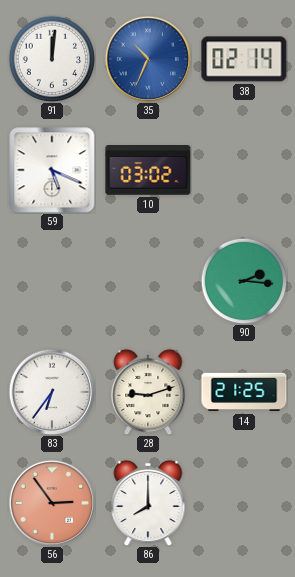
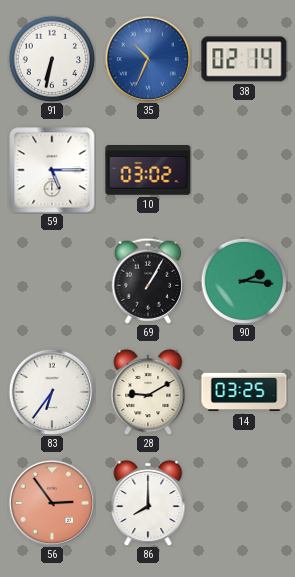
91: 12:01 -> 6:32 (52, 59)
59: 5:19 -> 5:15 (52, 170)
69: none -> 1:05 (148, 281)
28: 9:12 -> 9:10 (148, 392)
14: 21:25 -> 03:25 (244, 392)
